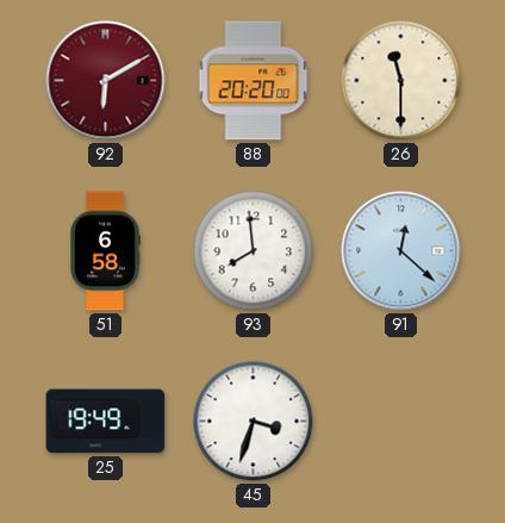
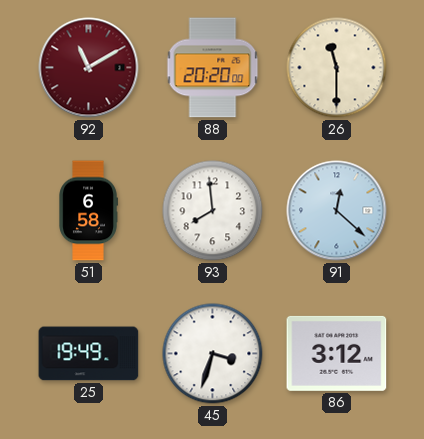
92: 6:10 -> 11:10 (89, 68)
86: none -> 3:12 (337, 353)
